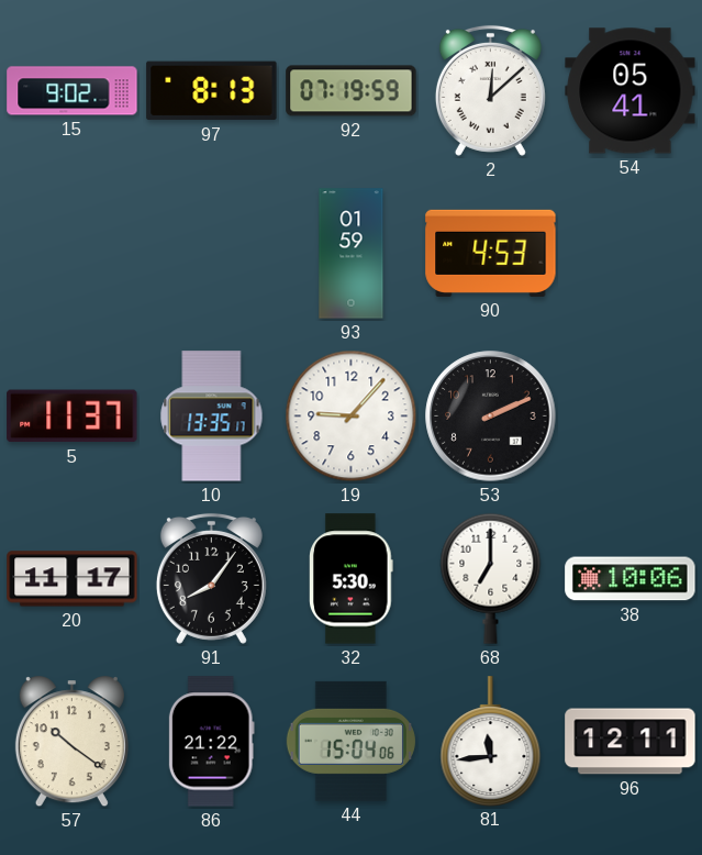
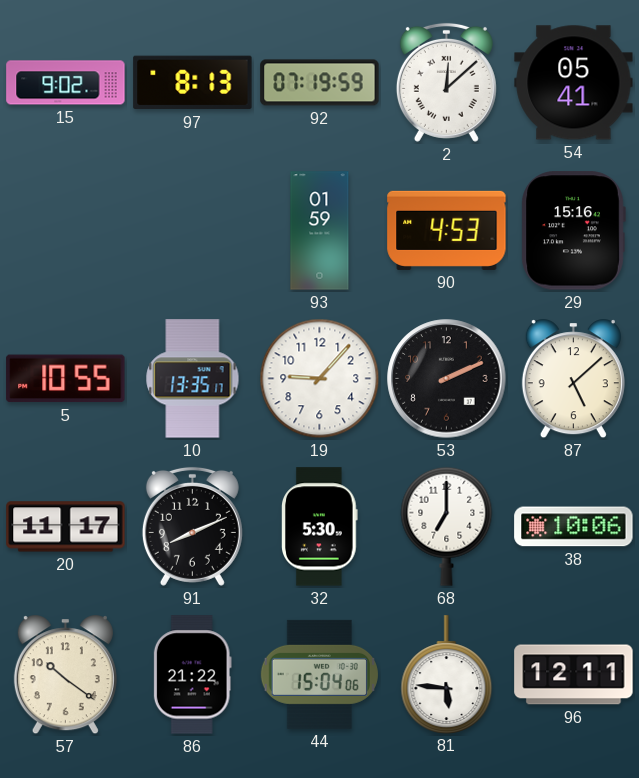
29: none -> 15:16 (573, 231)
5: 11:37 -> 10:55 (66, 379)
87: none -> 5:08 (573, 379)
91: 8:06 -> 8:11 (192, 526)
81: 11:44 -> 5:46 (447, 674)
